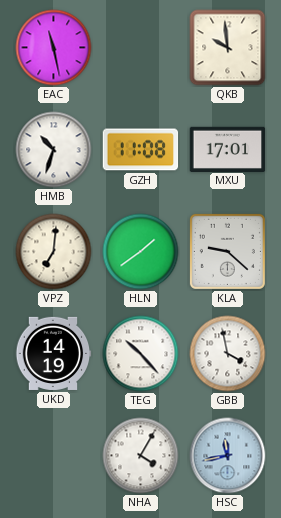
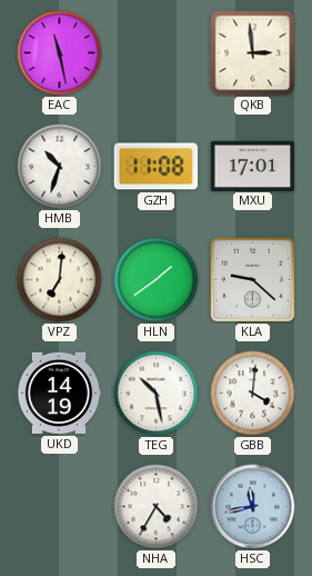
QKB: 9:59 -> 2:59 (253, 53)
TEG: 10:23 -> 10:28 (157, 394)
GBB: 3:58 -> 4:01 (253, 394)
NHA: 4:05 -> 4:35 (157, 507)
